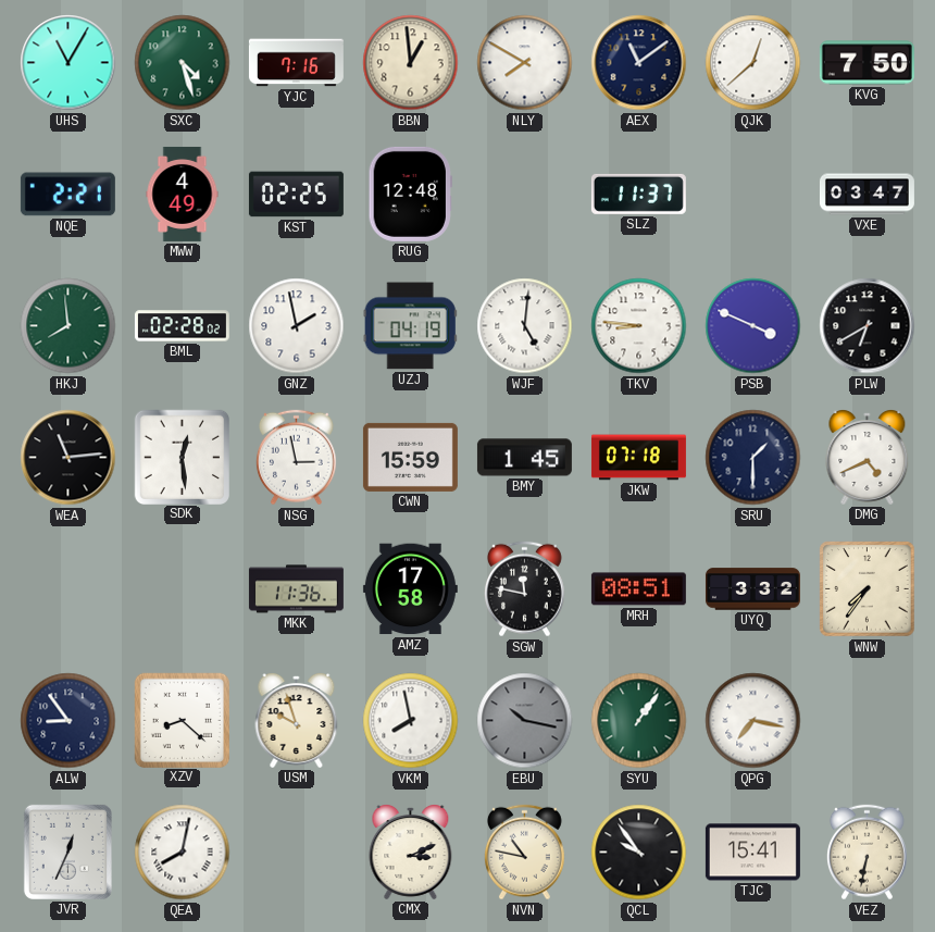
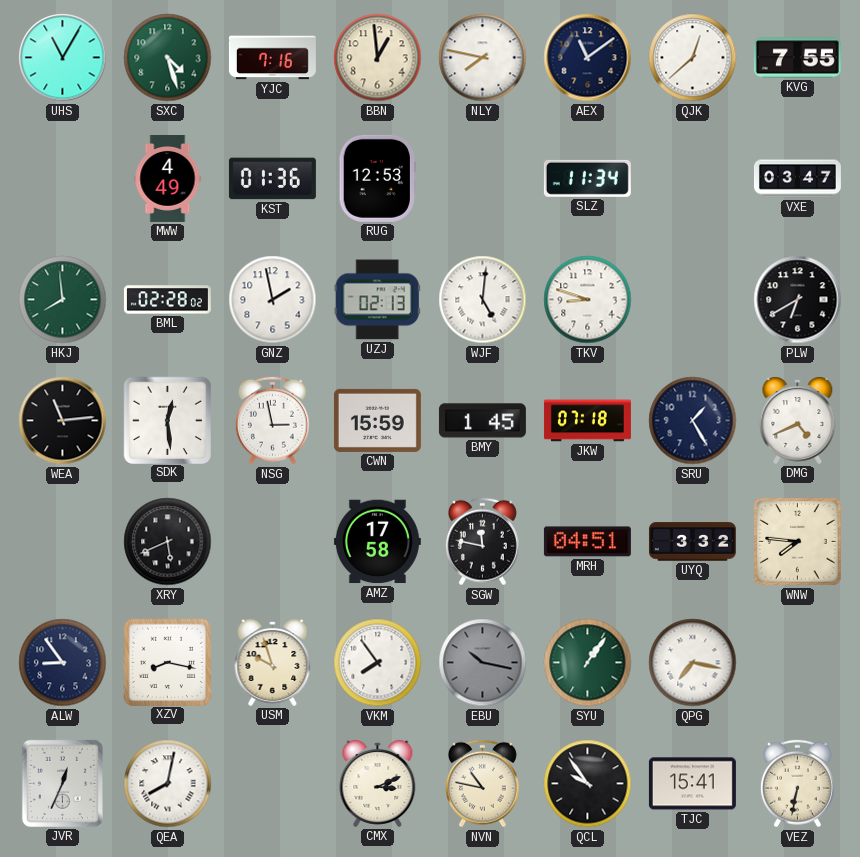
NLY: 7:50 -> 7:47 (483, 58)
KVG: 7:50 -> 7:55 (797, 58)
NQE: 2:21 -> none (67, 195)
KST: 02:25 -> 01:36 (272, 179)
RUG: 12:48 -> 12:53 (377, 178)
SLZ: 11:37 -> 11:34 (587, 178)
UZJ: 04:19 -> 02:13 (377, 300)
TKV: 8:46 -> 8:48 (588, 300)
PSB: 3:49 -> none (753, 326)
SRU: 1:30 -> 1:25 (693, 421)
XRY: none -> 5:41 (168, 542)
MKK: 11:36 -> none (296, 589)
MRH: 08:51 -> 04:51 (587, 542)
WNW: 7:36 -> 7:46 (798, 542)
XZV: 8:22 -> 8:17 (167, 662)
VKM: 7:58 -> 7:54 (378, 663)
